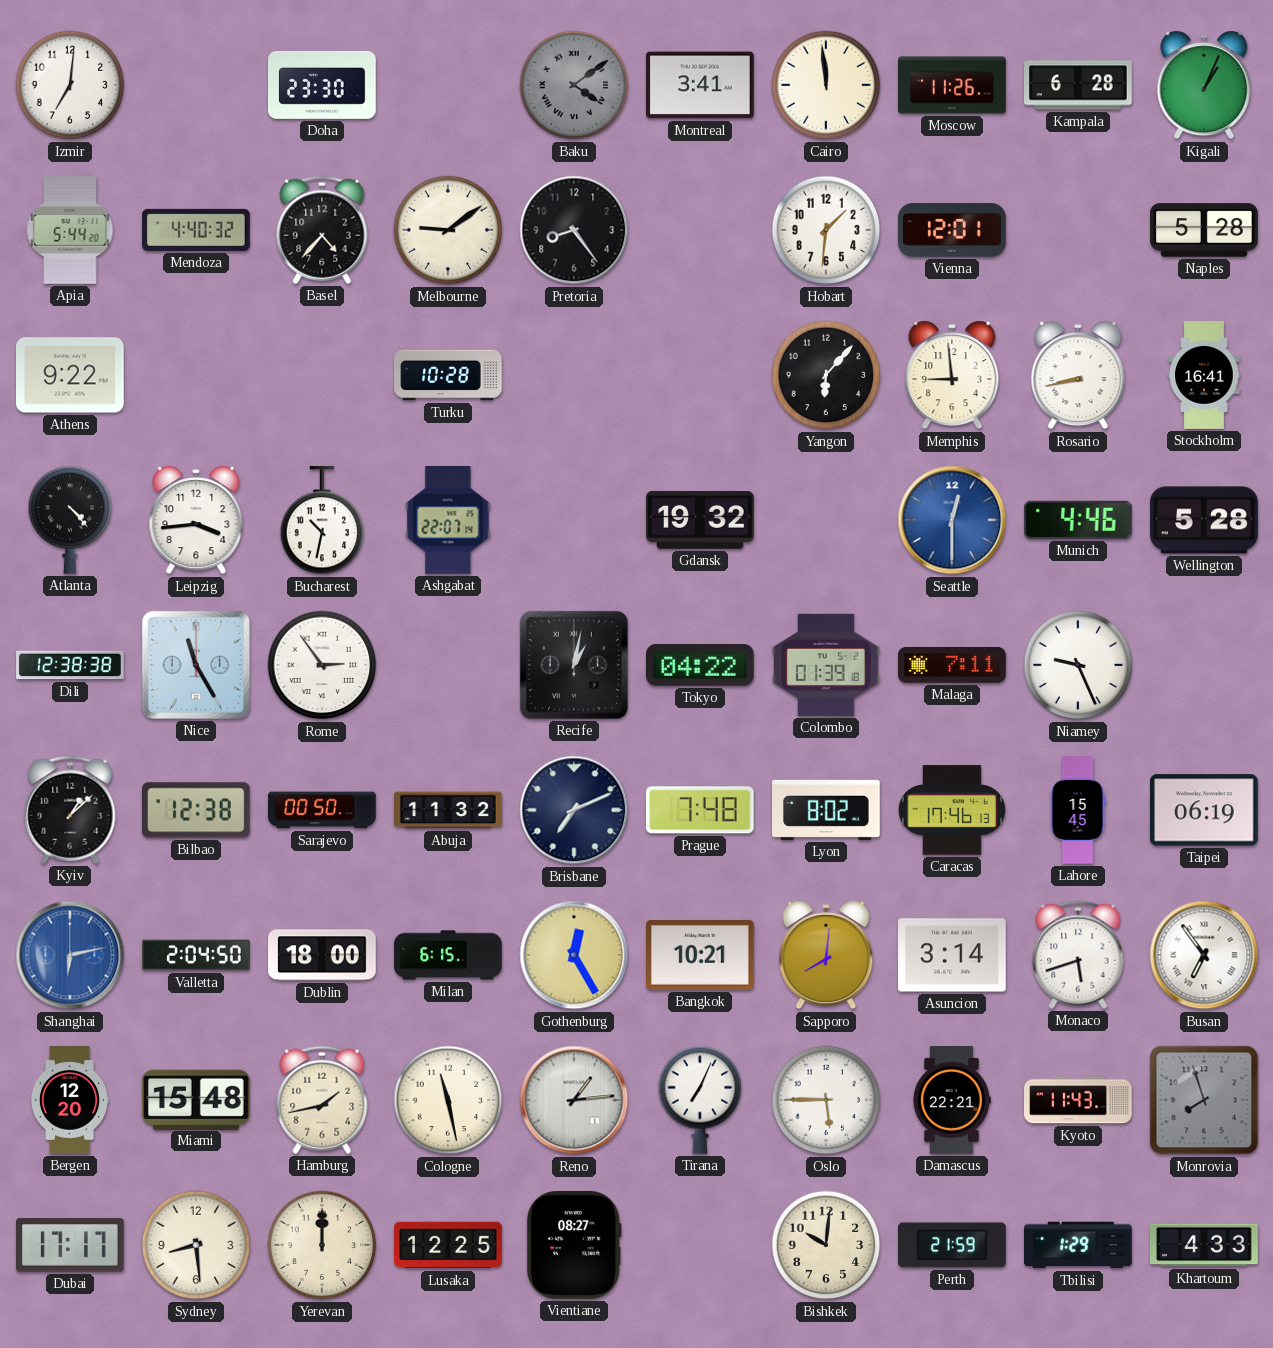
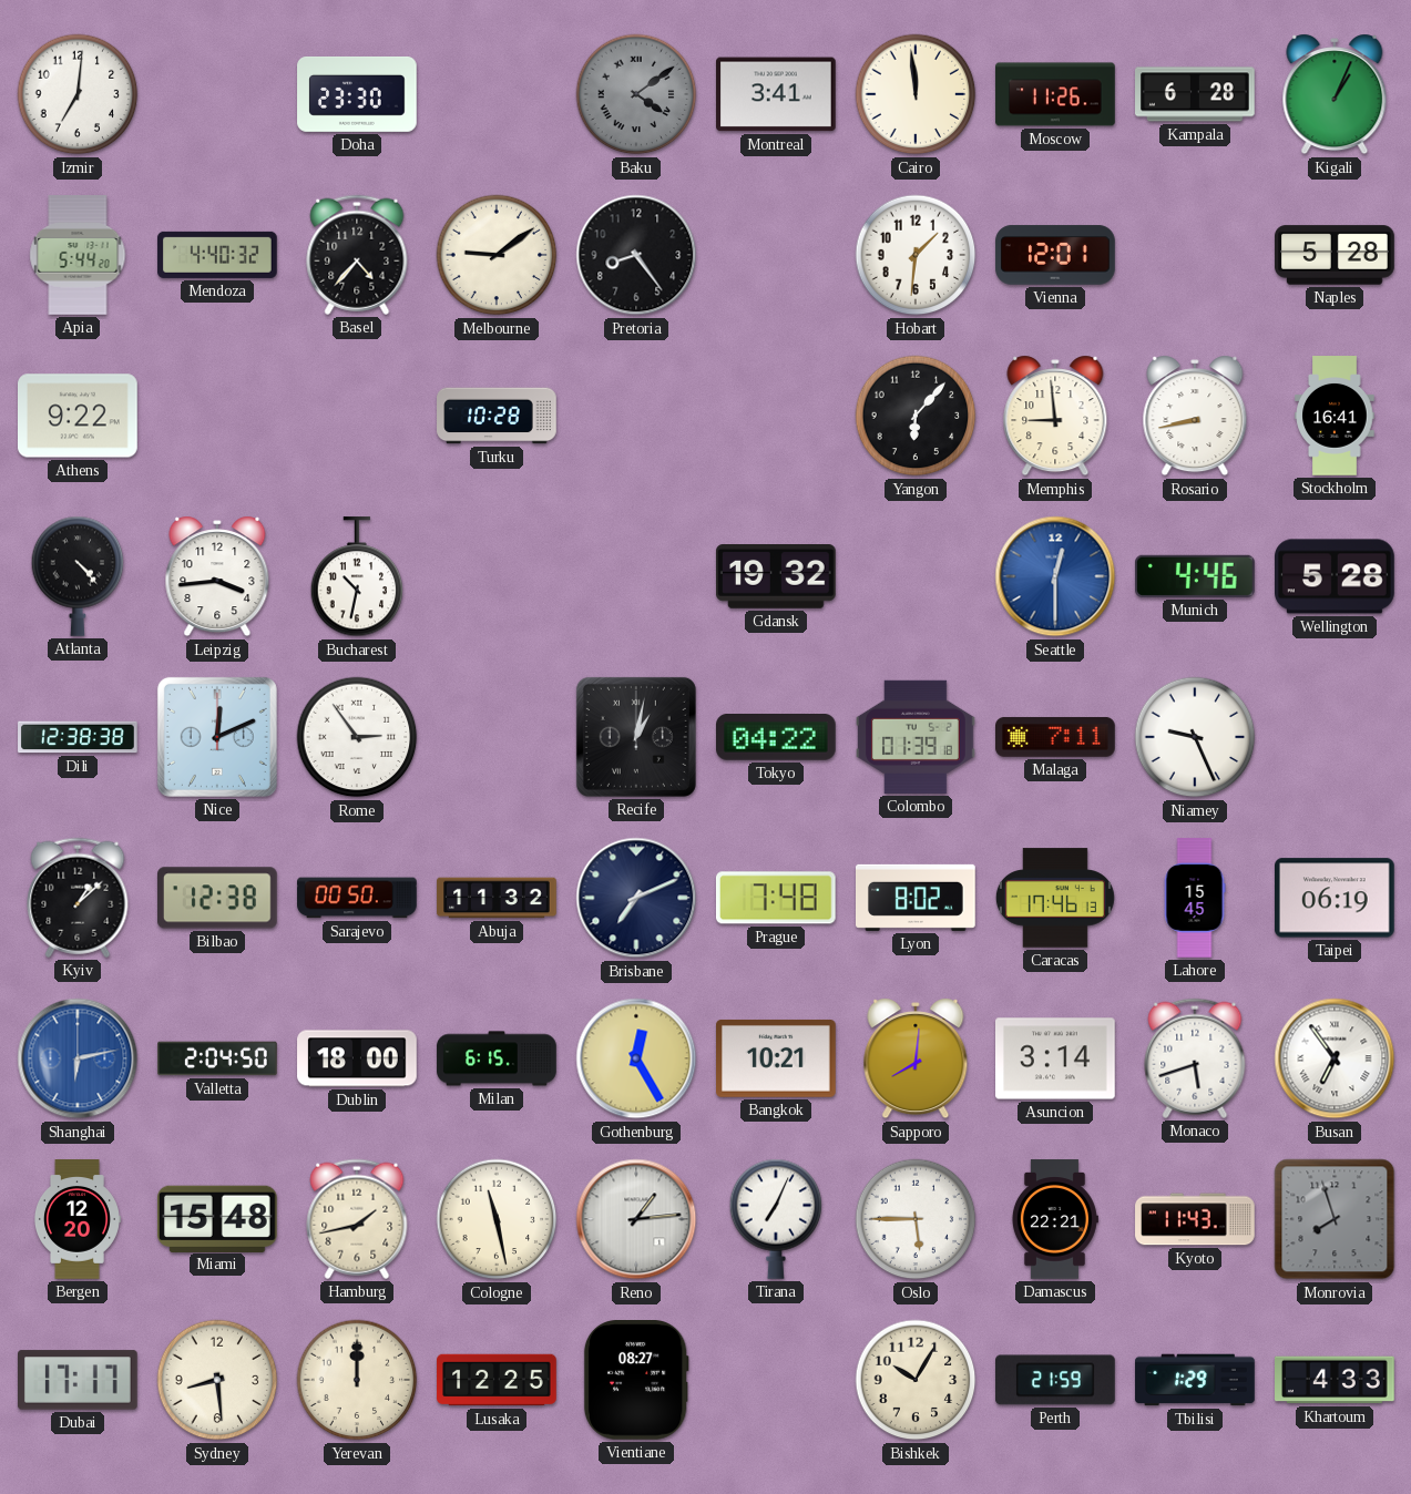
Ashgabat: 22:07 -> none (448, 521)
Nice: 11:25 -> 12:11 (217, 737)
Bishkek: 10:01 -> 10:05 (916, 1380)
